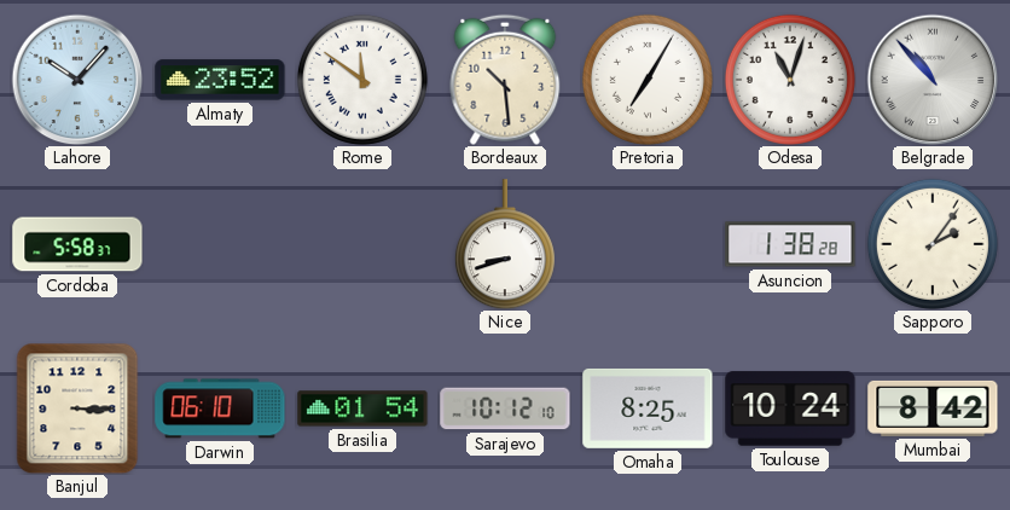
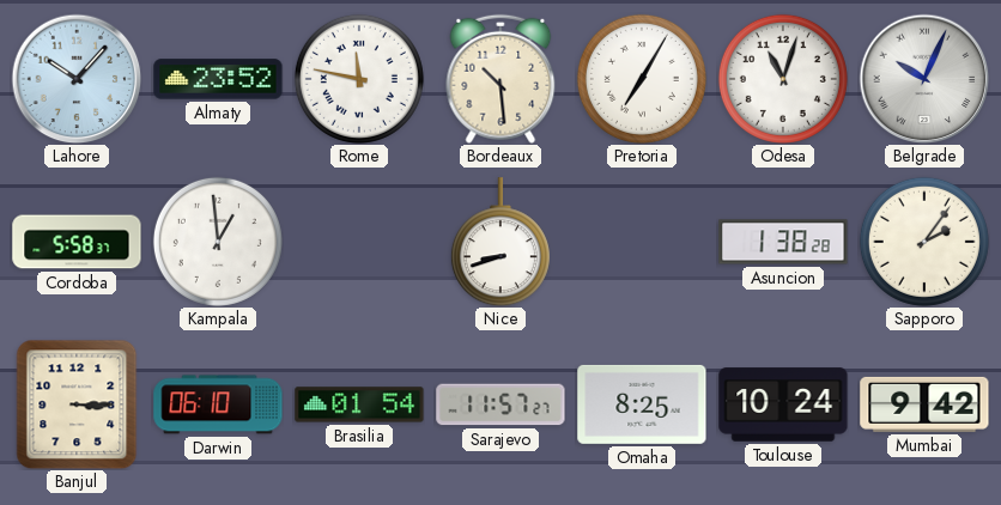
Rome: 11:51 -> 11:47 (359, 79)
Belgrade: 10:53 -> 10:04 (924, 79)
Kampala: none -> 12:59 (218, 242)
Sarajevo: 10:12 -> 11:57 (500, 404)
Mumbai: 8:42 -> 9:42 (924, 404)
